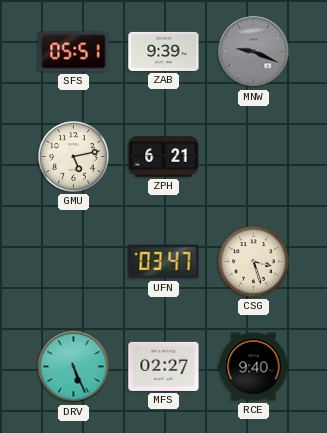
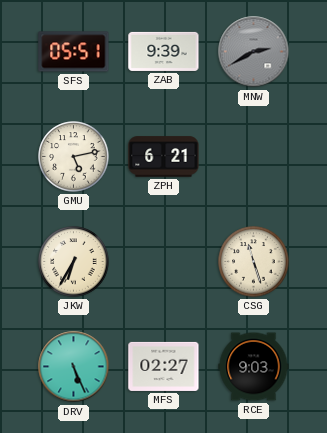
MNW: 9:19 -> 2:40 (254, 52)
JKW: none -> 6:35 (74, 262)
UFN: 03:47 -> none (164, 262)
CSG: 3:27 -> 11:27 (254, 262)
RCE: 9:40 -> 9:03 (254, 367)
